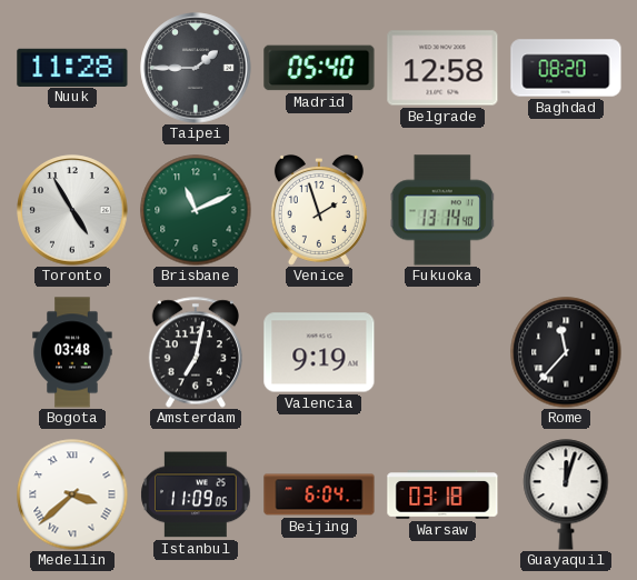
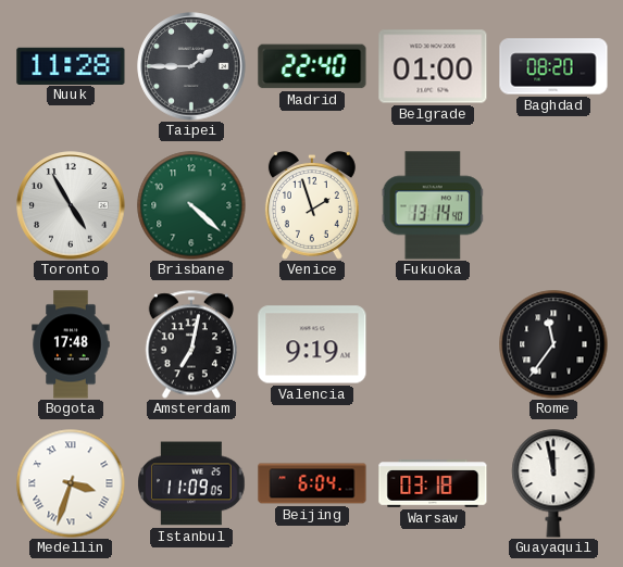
Madrid: 05:40 -> 22:40 (312, 66)
Belgrade: 12:58 -> 01:00 (433, 66)
Brisbane: 11:11 -> 4:22 (191, 205)
Bogota: 03:48 -> 17:48 (71, 344)
Rome: 11:37 -> 11:36 (553, 344)
Medellin: 3:38 -> 3:33 (71, 483)
Guayaquil: 12:03 -> 11:58 (553, 483)
